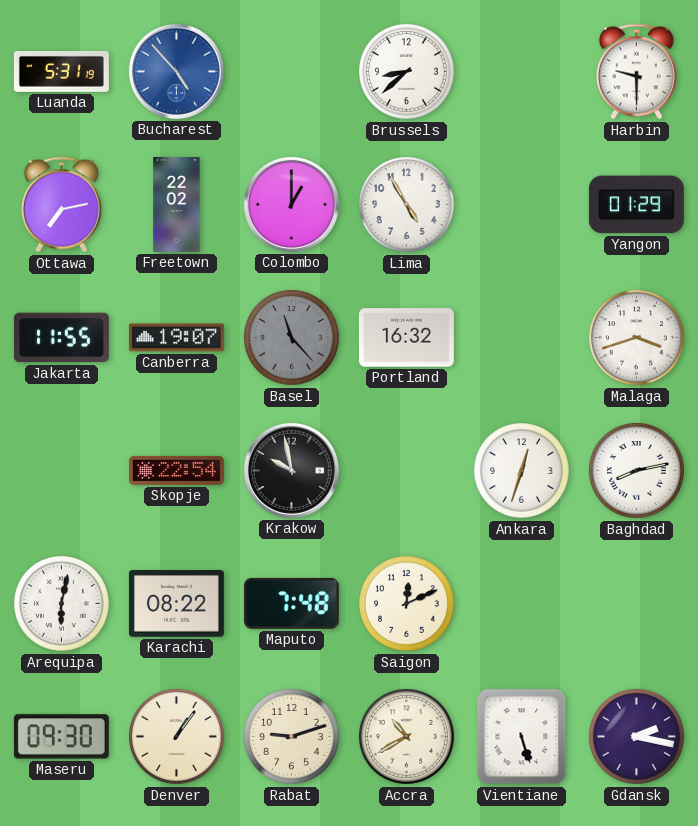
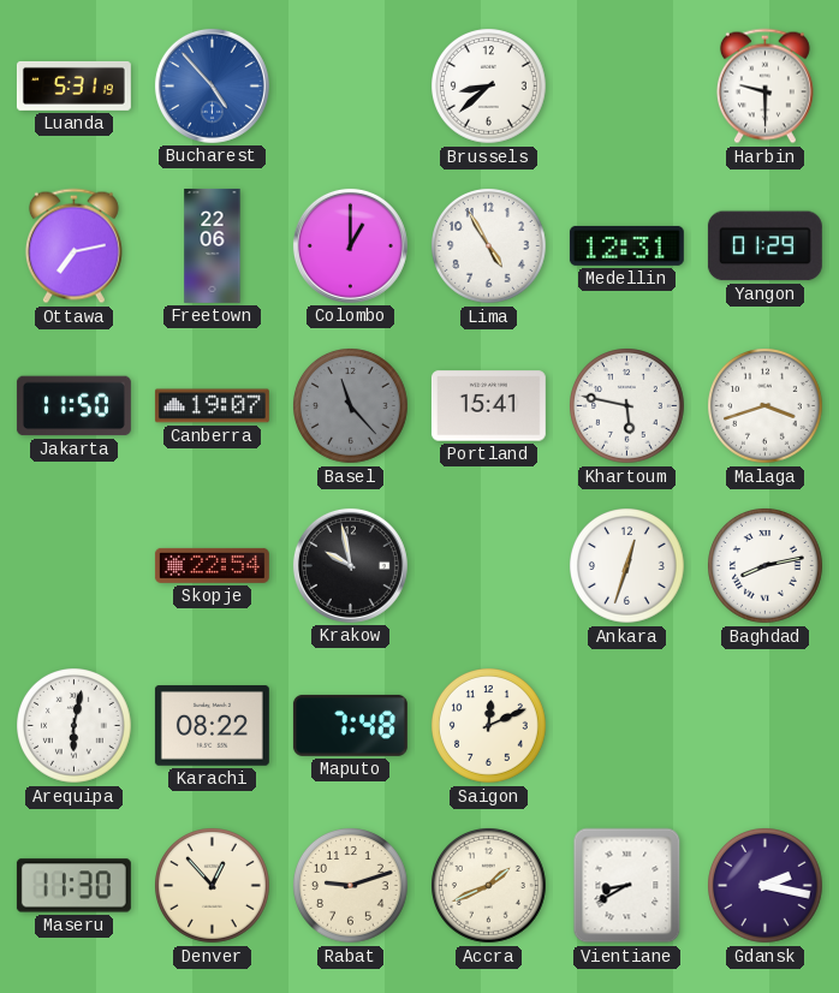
Freetown: 22:02 -> 22:06 (213, 245)
Medellin: none -> 12:31 (626, 245)
Jakarta: 11:55 -> 11:50 (73, 406)
Portland: 16:32 -> 15:41 (488, 406)
Khartoum: none -> 5:47 (627, 406)
Maseru: 09:30 -> 11:30 (73, 886)
Denver: 1:06 -> 12:53 (213, 886)
Accra: 10:40 -> 1:41 (489, 886)
Vientiane: 5:27 -> 8:40 (627, 886)
